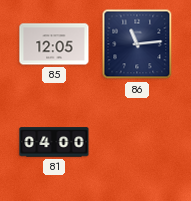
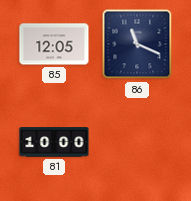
86: 11:14 -> 11:19 (137, 44)
81: 04:00 -> 10:00 (54, 142)
